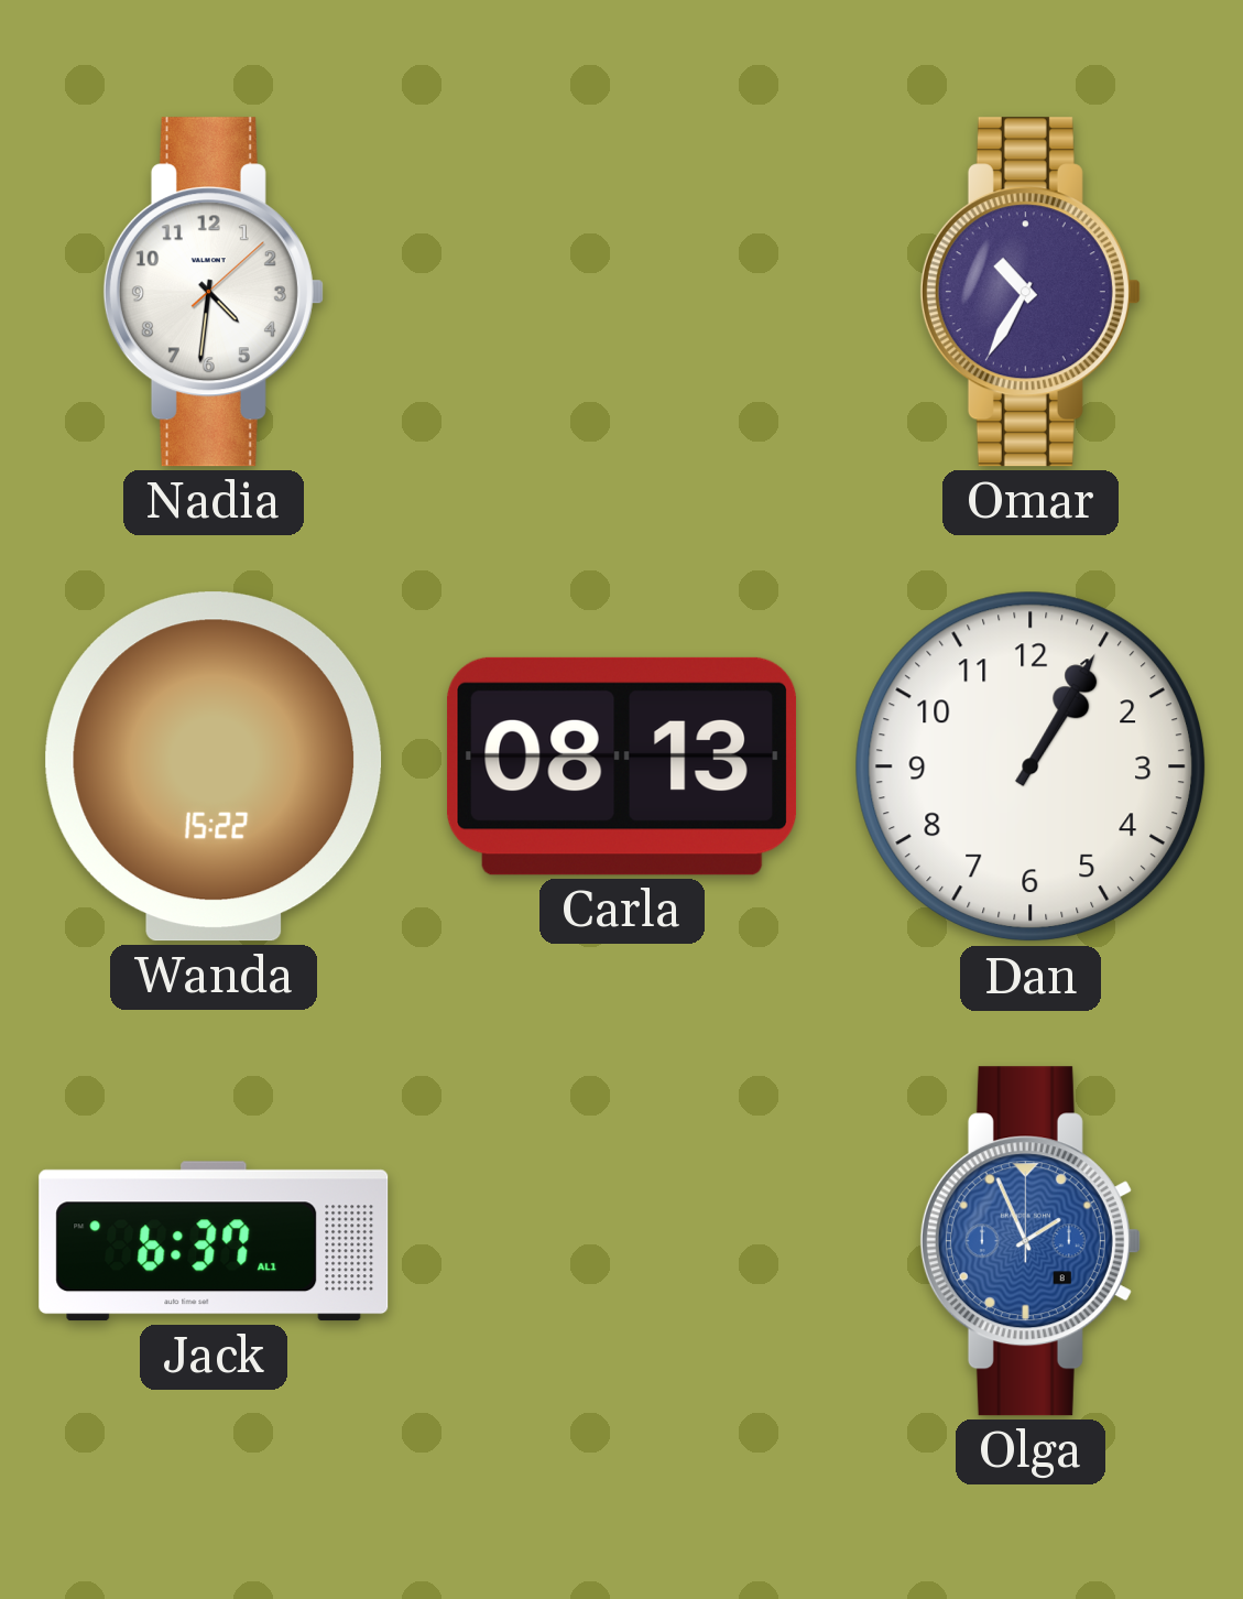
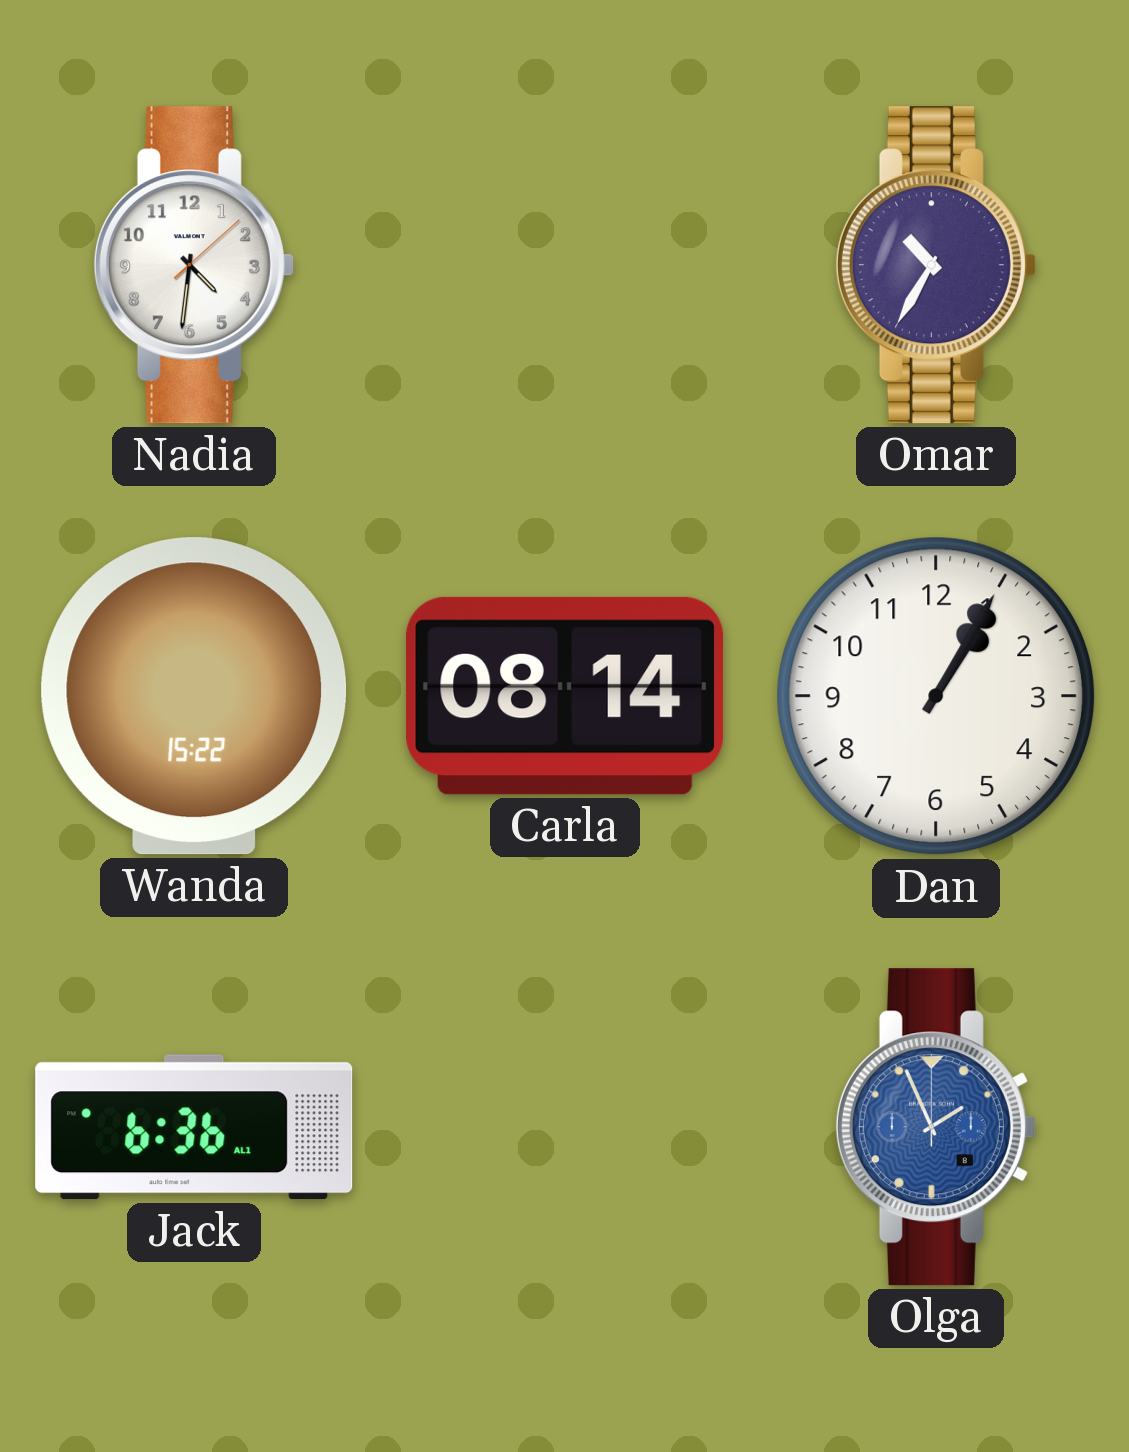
Carla: 08:13 -> 08:14 (565, 696)
Jack: 6:37 -> 6:36 (194, 1127)
